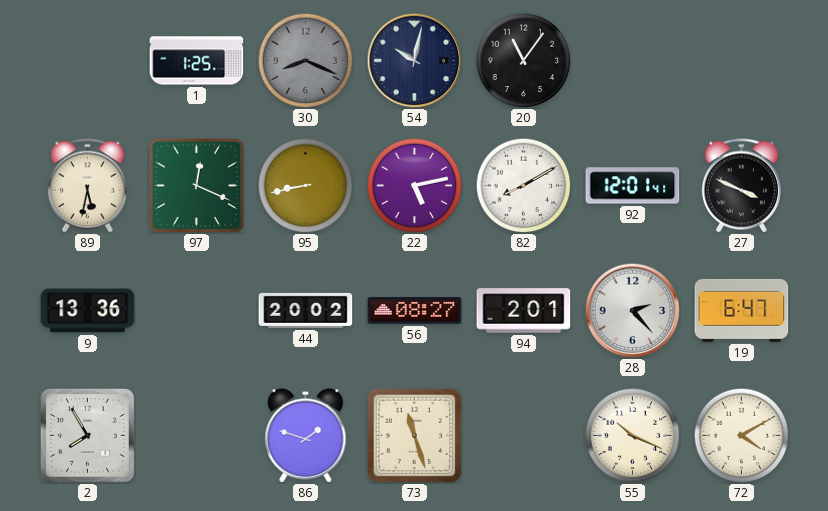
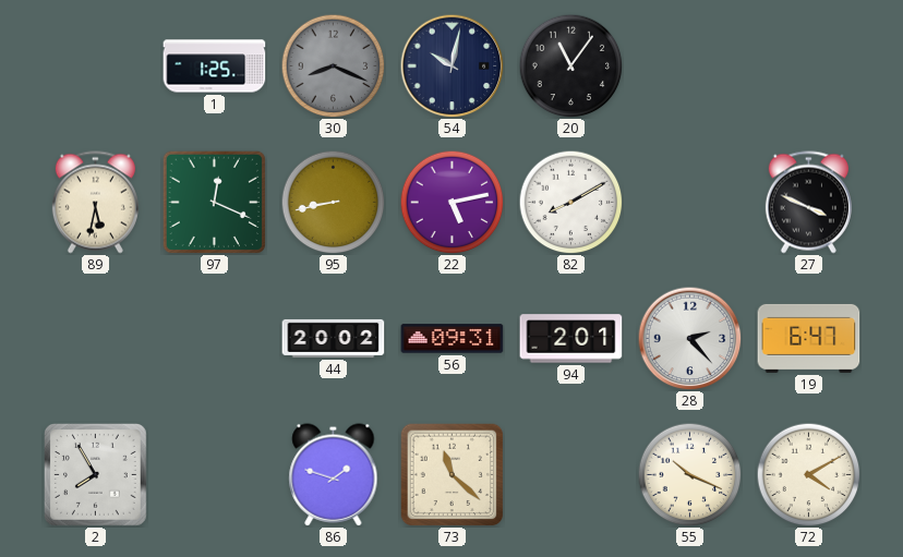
92: 12:01 -> none (633, 186)
9: 13:36 -> none (88, 311)
56: 08:27 -> 09:31 (453, 339)
73: 11:27 -> 11:22 (451, 474)
